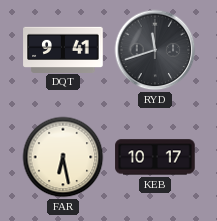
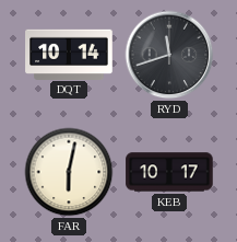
DQT: 9:41 -> 10:14 (69, 54)
FAR: 6:28 -> 6:02 (69, 172)
